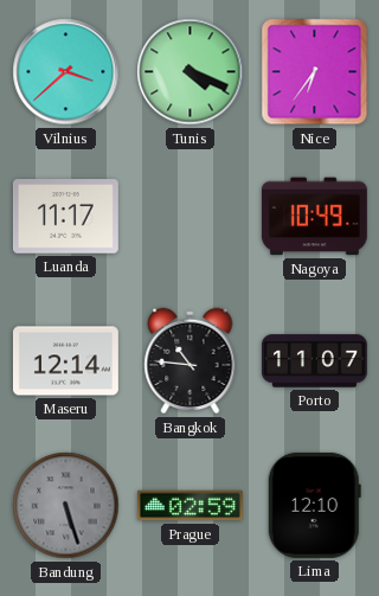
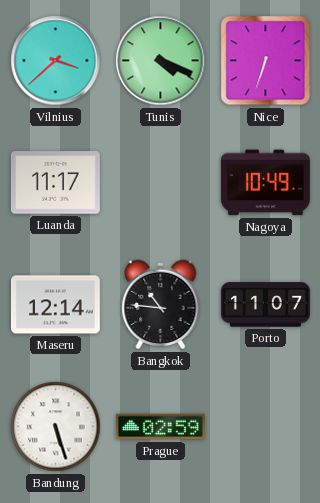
Nice: 6:36 -> 6:33 (266, 61)
Bandung dial: grey -> white (56, 427)
Lima: 12:10 -> none (314, 505)
